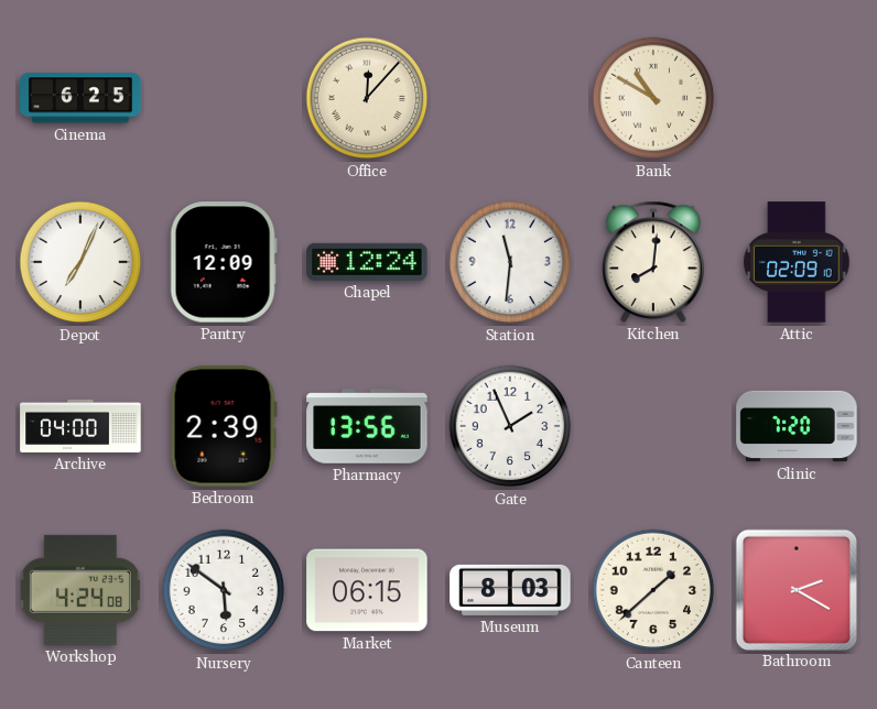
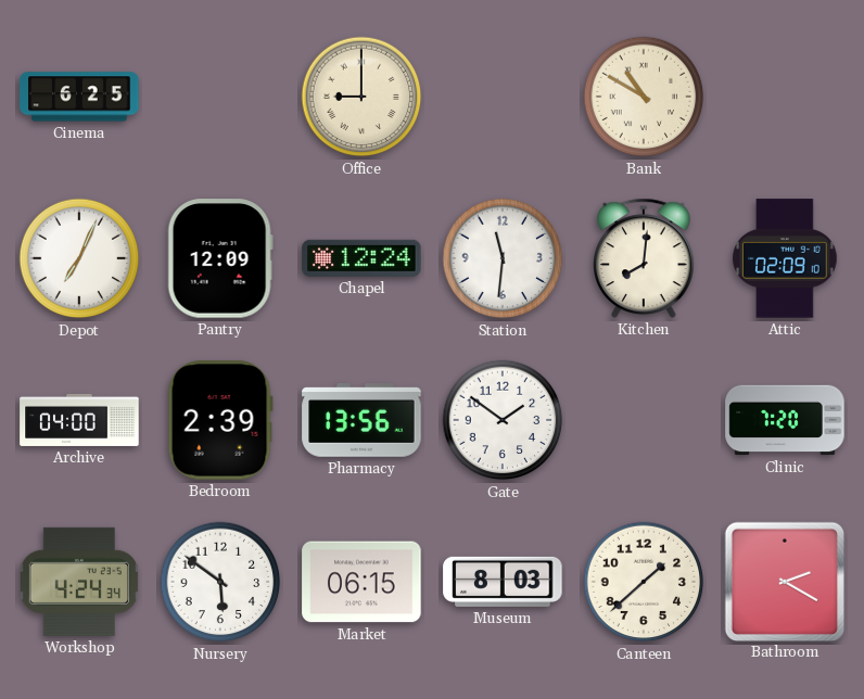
Office: 12:07 -> 9:00 (361, 97)
Gate: 1:56 -> 1:51 (503, 420)
Workshop: 4:24:08 -> 4:24:34 (79, 582)
